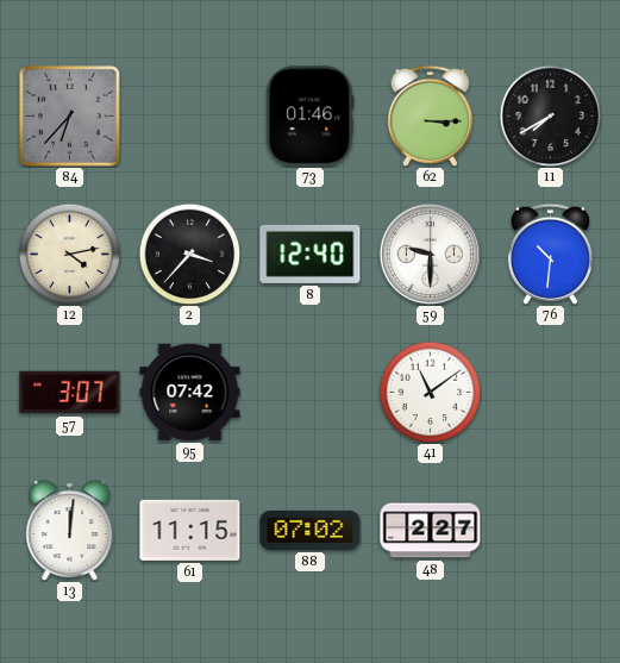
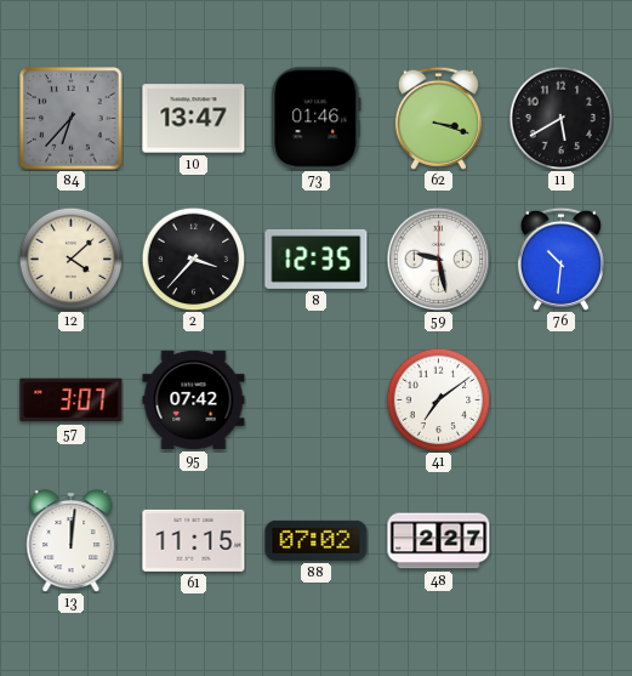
10: none -> 13:47 (194, 119)
62: 3:15 -> 3:18 (438, 118)
11: 7:40 -> 5:40 (560, 118)
12: 4:13 -> 4:08 (70, 259)
8: 12:40 -> 12:35 (317, 259)
59: 9:30 -> 9:28 (438, 259)
41: 11:09 -> 7:09 (438, 399)
